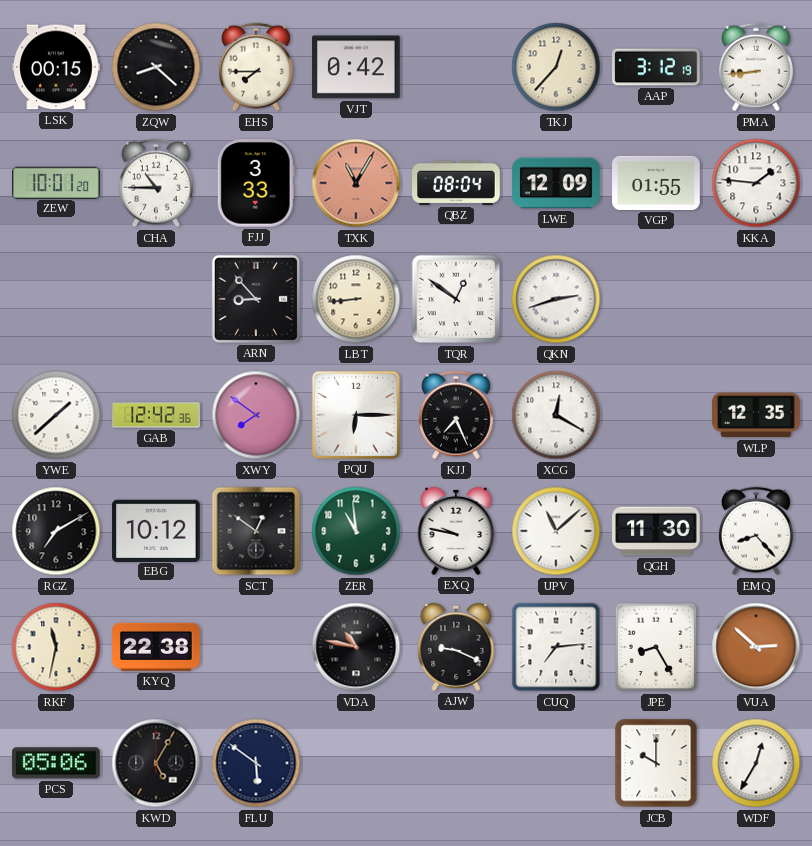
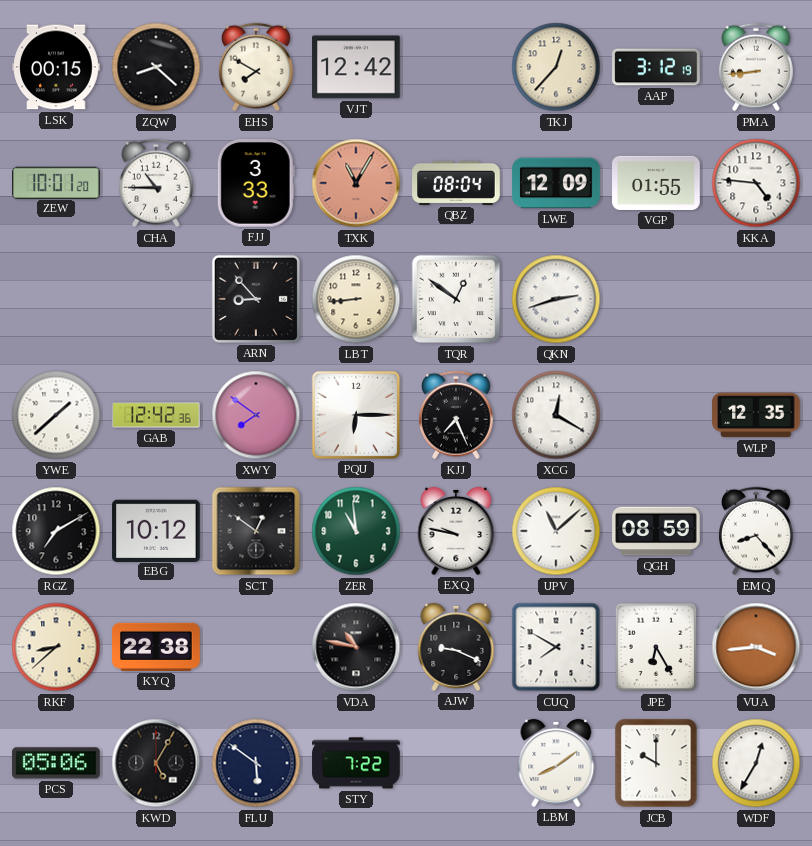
EHS: 7:45 -> 7:50 (256, 67)
VJT: 0:42 -> 12:42 (356, 67)
KKA: 1:46 -> 4:46 (756, 183)
QGH: 11:30 -> 08:59 (656, 531)
RKF: 11:32 -> 8:38 (56, 647)
CUQ: 7:14 -> 7:50 (556, 647)
JPE: 8:25 -> 6:25 (656, 647)
VUA: 2:52 -> 3:44 (756, 647)
STY: none -> 7:22 (356, 763)
LBM: none -> 8:09 (556, 763)
